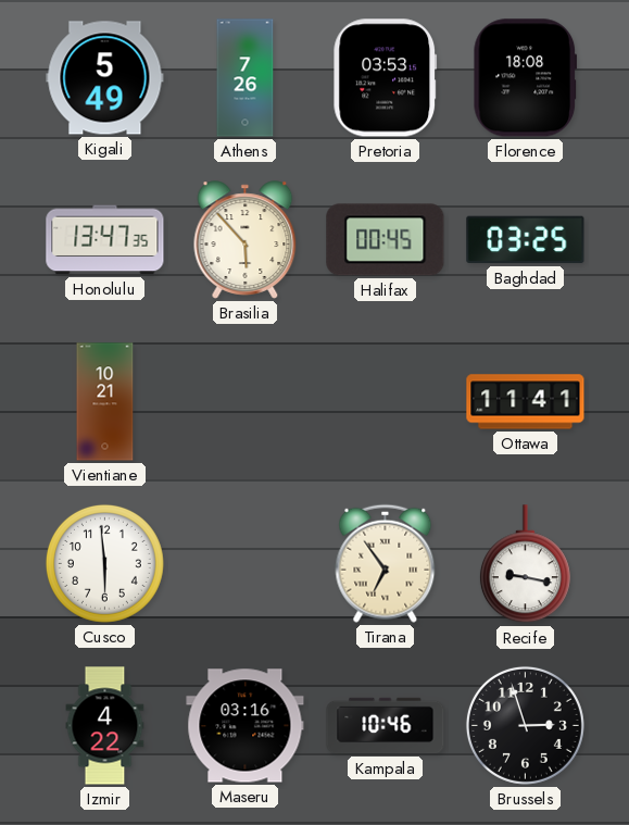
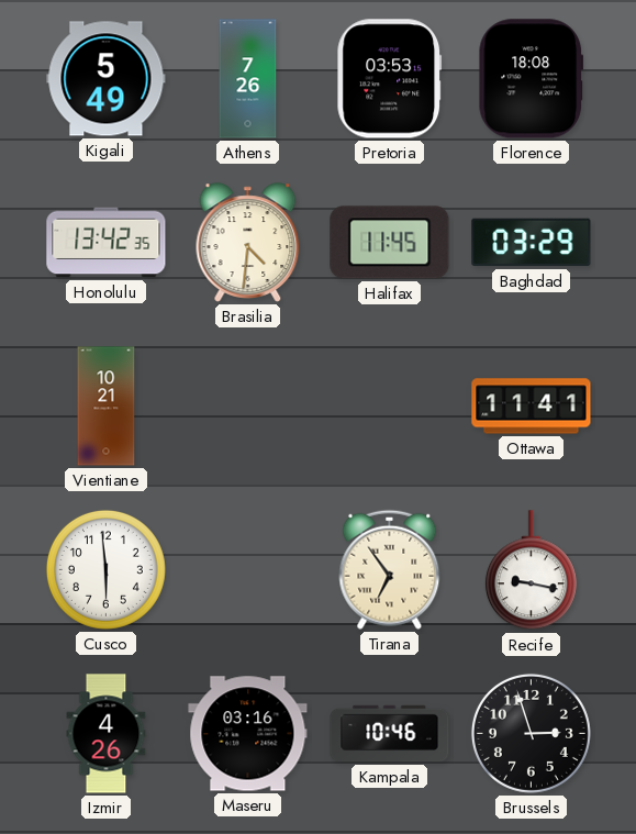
Honolulu: 13:47 -> 13:42 (107, 243)
Brasilia: 5:53 -> 4:31 (248, 243)
Halifax: 00:45 -> 11:45 (390, 243)
Baghdad: 03:25 -> 03:29 (532, 243)
Izmir: 4:22 -> 4:26 (107, 734)
